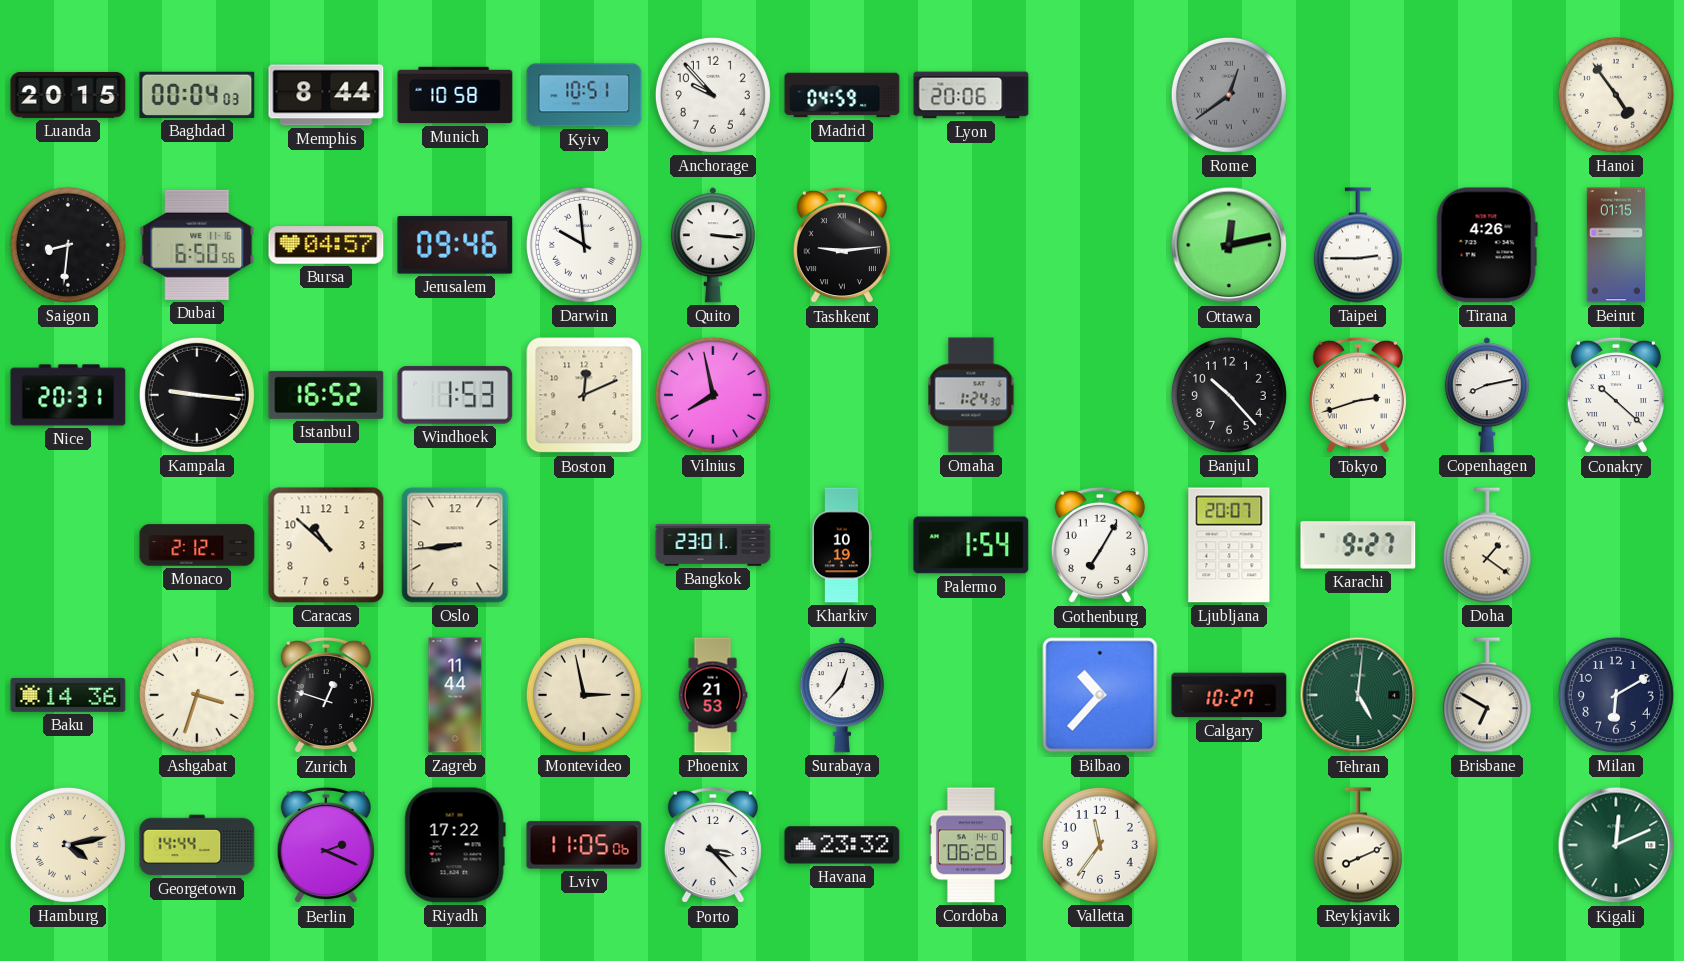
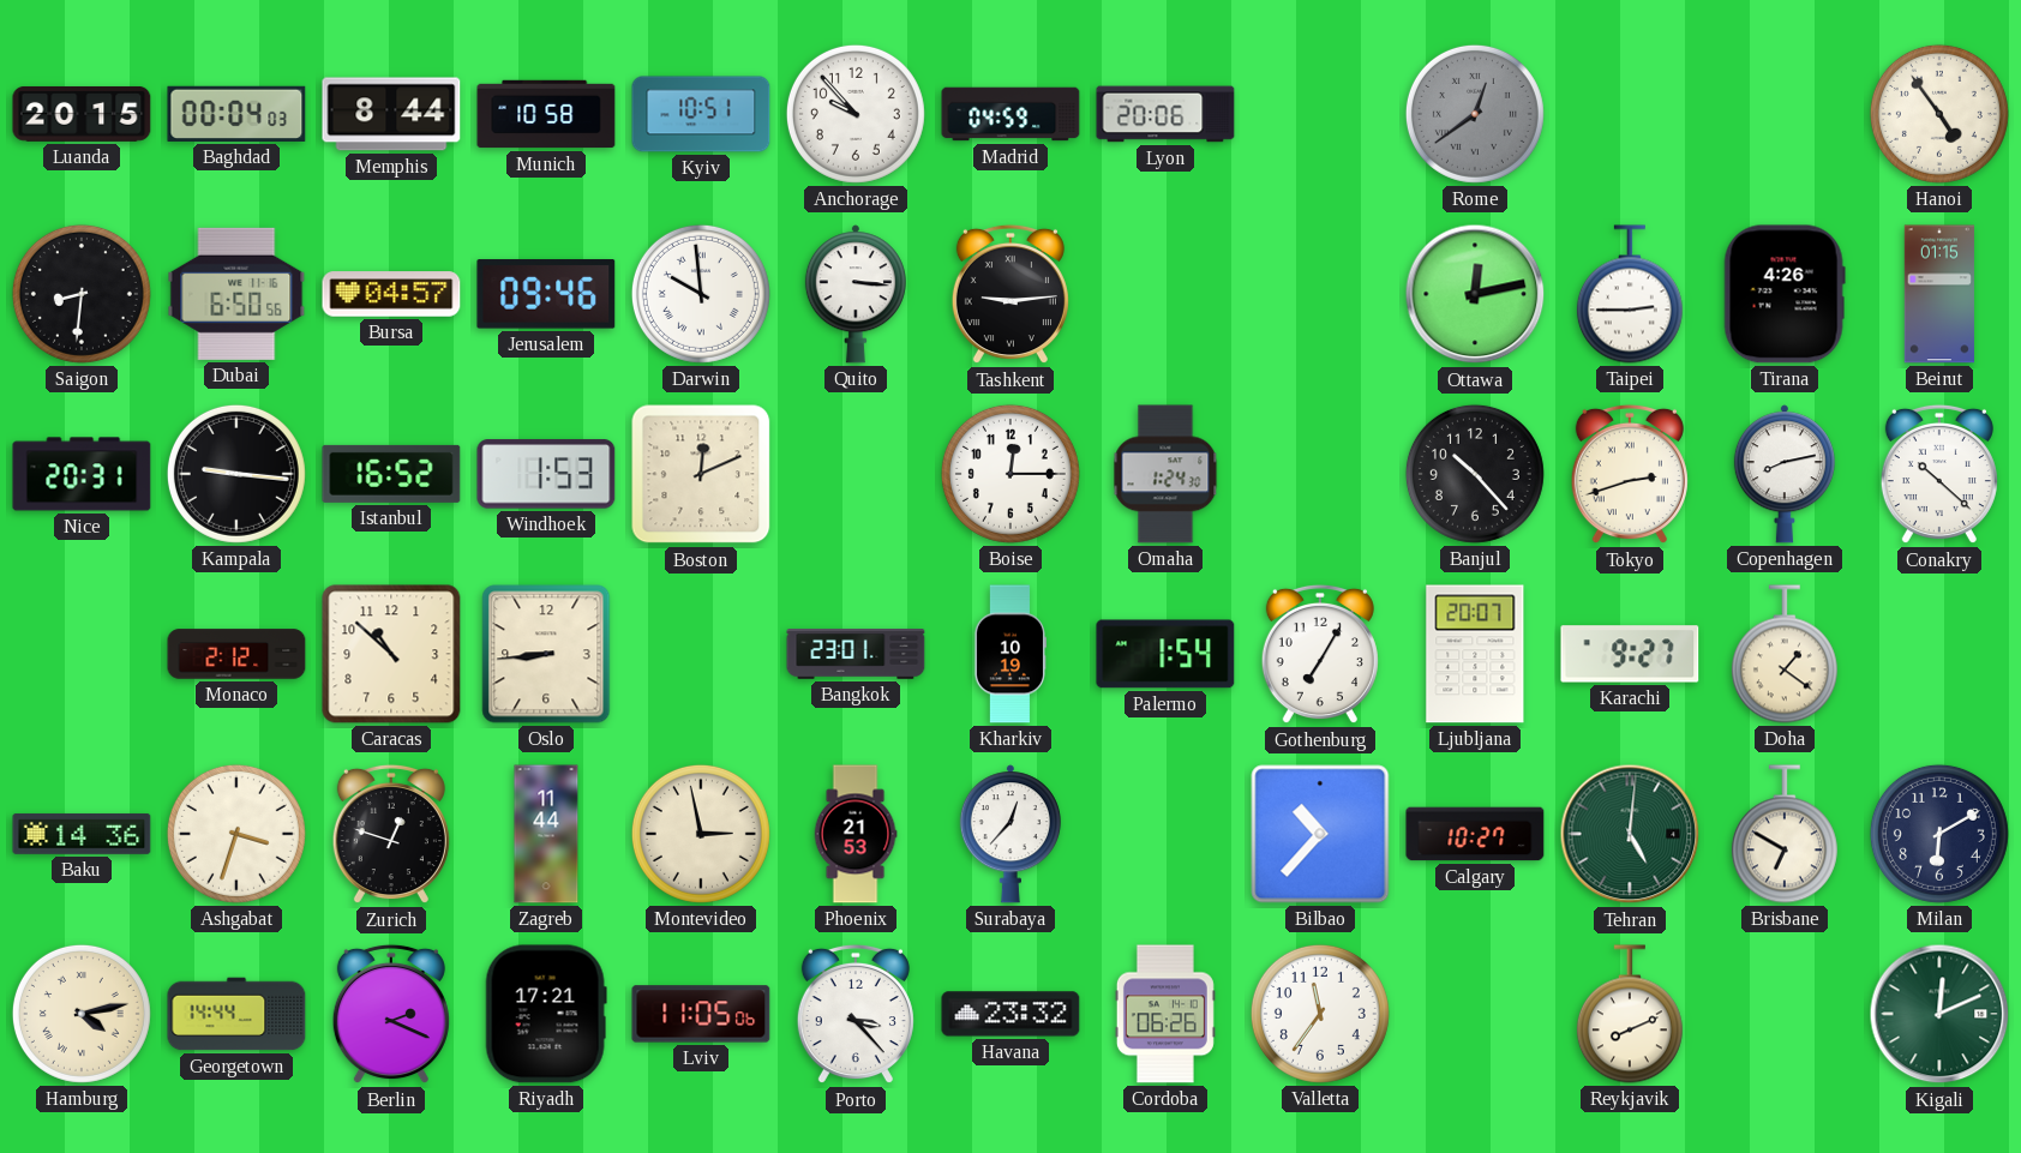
Vilnius: 7:58 -> none (713, 395)
Boise: none -> 12:15 (1010, 474)
Riyadh: 17:22 -> 17:21 (546, 1014)
